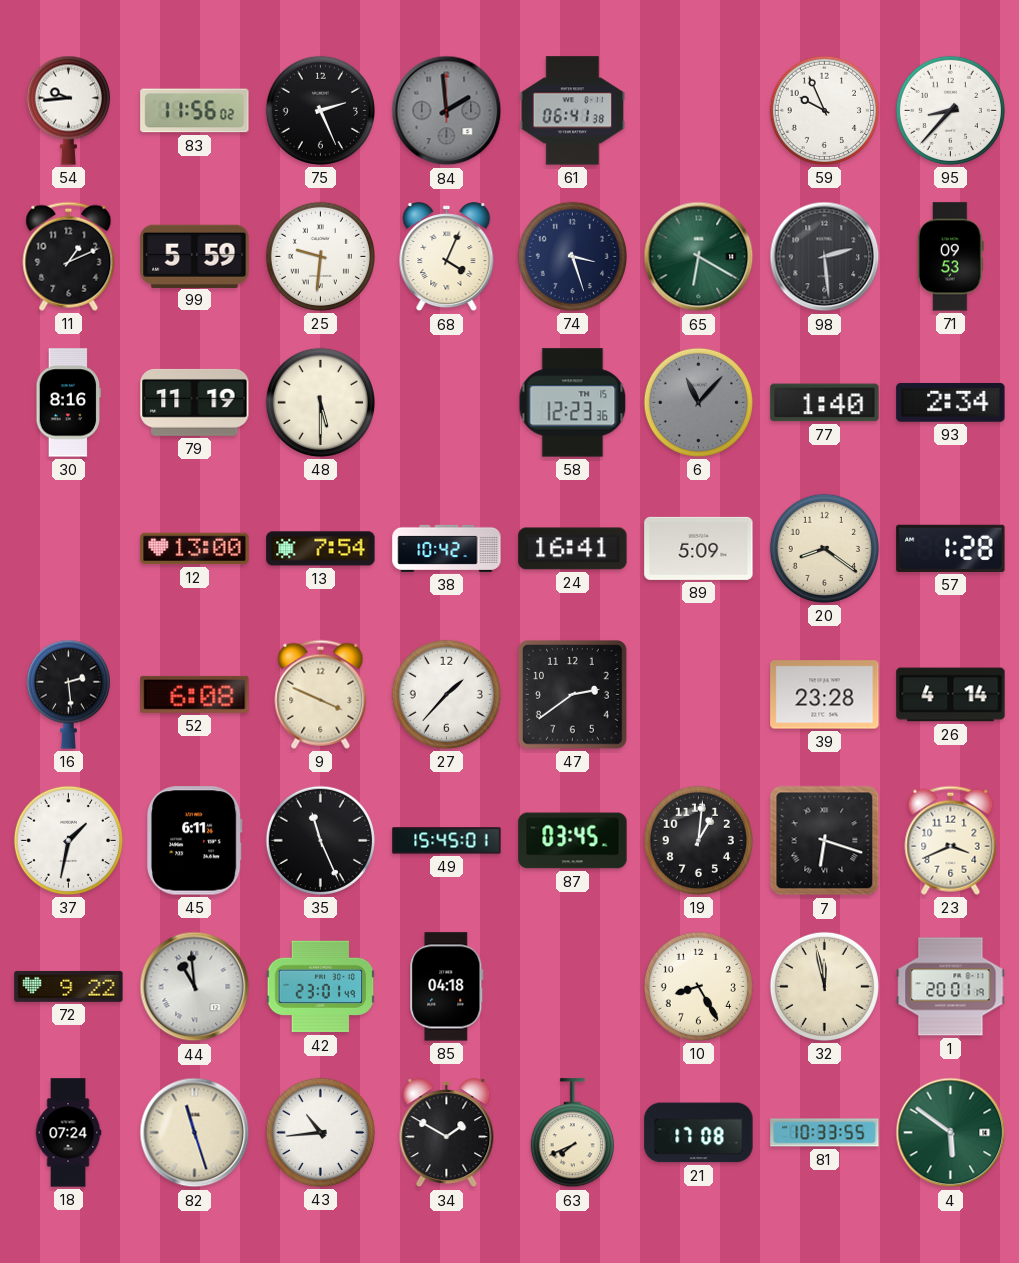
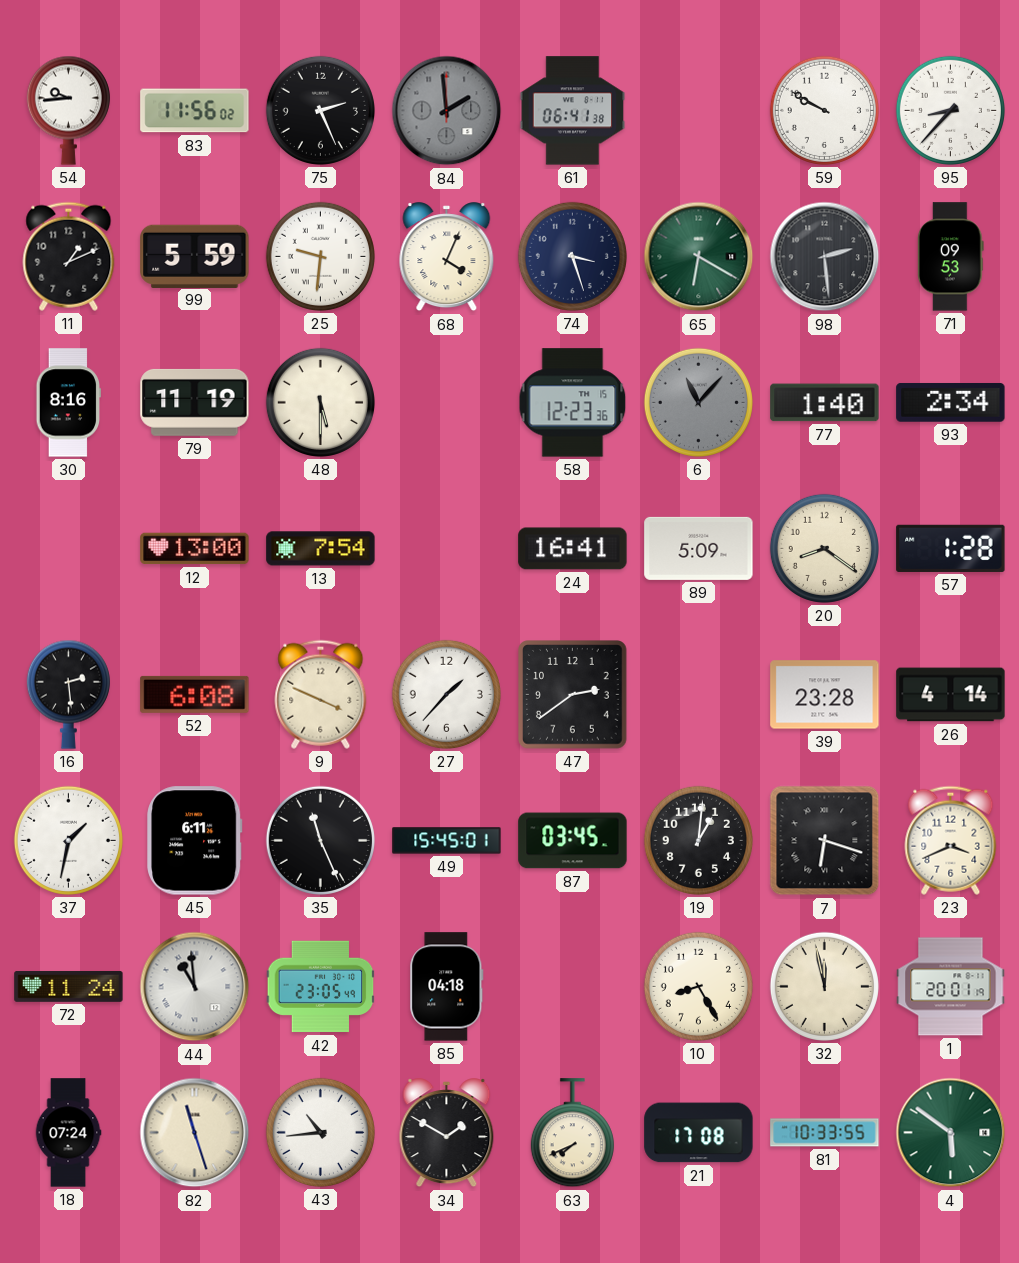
59: 9:56 -> 9:50 (824, 110)
38: 10:42 -> none (447, 548)
72: 9:22 -> 11:24 (69, 987)
42: 23:01 -> 23:05 (321, 987)
